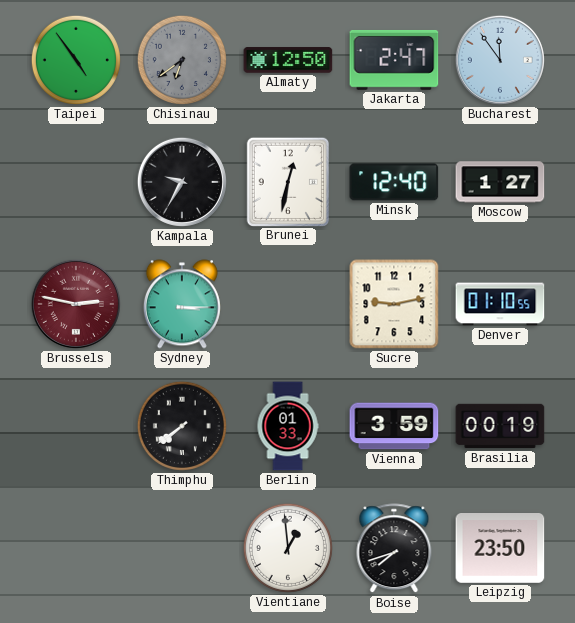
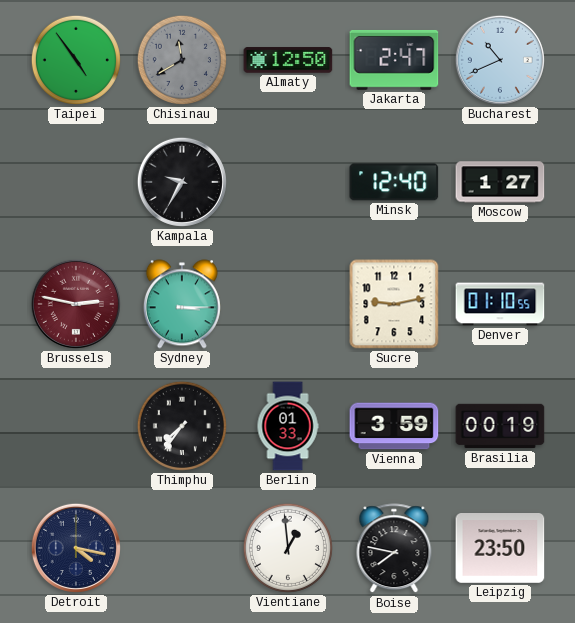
Chisinau: 6:39 -> 11:40 (182, 60)
Bucharest: 11:54 -> 10:41 (500, 60)
Brunei: 12:32 -> none (287, 181)
Thimphu: 7:39 -> 7:36 (182, 426)
Detroit: none -> 4:17 (76, 548)
Boise: 7:42 -> 7:47 (394, 549)
